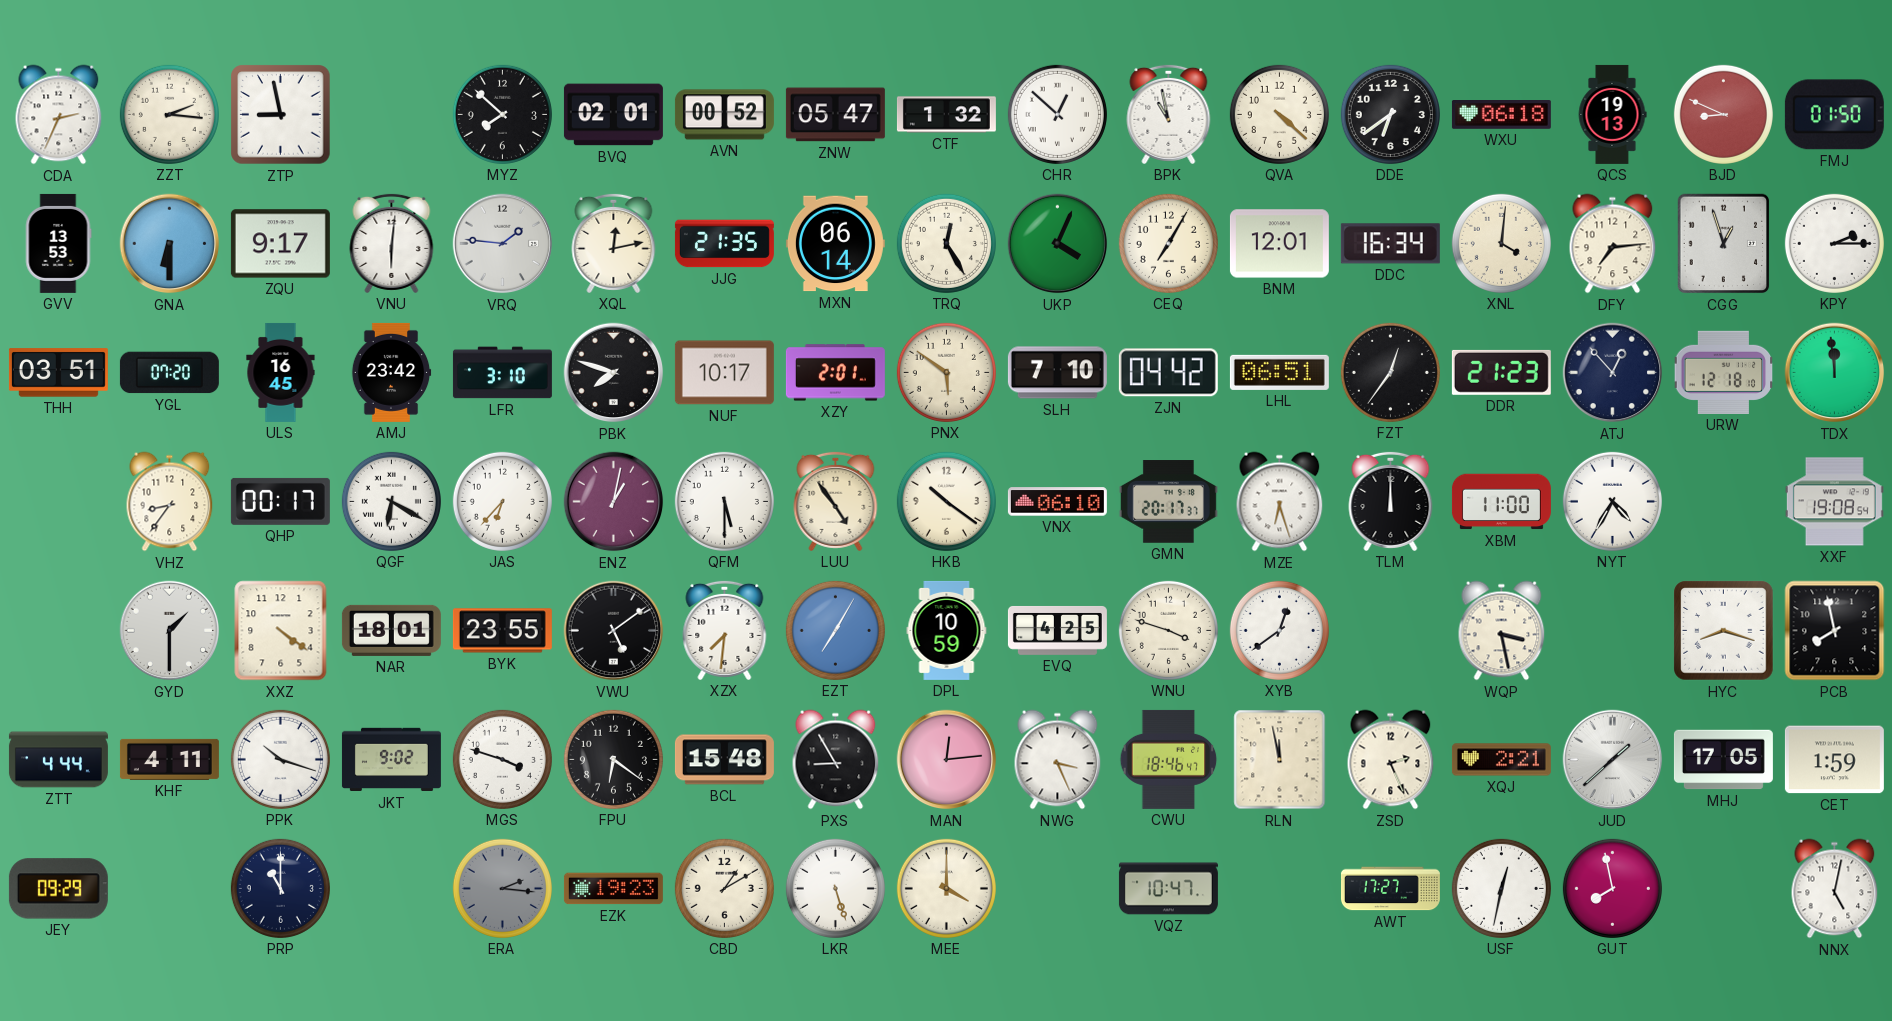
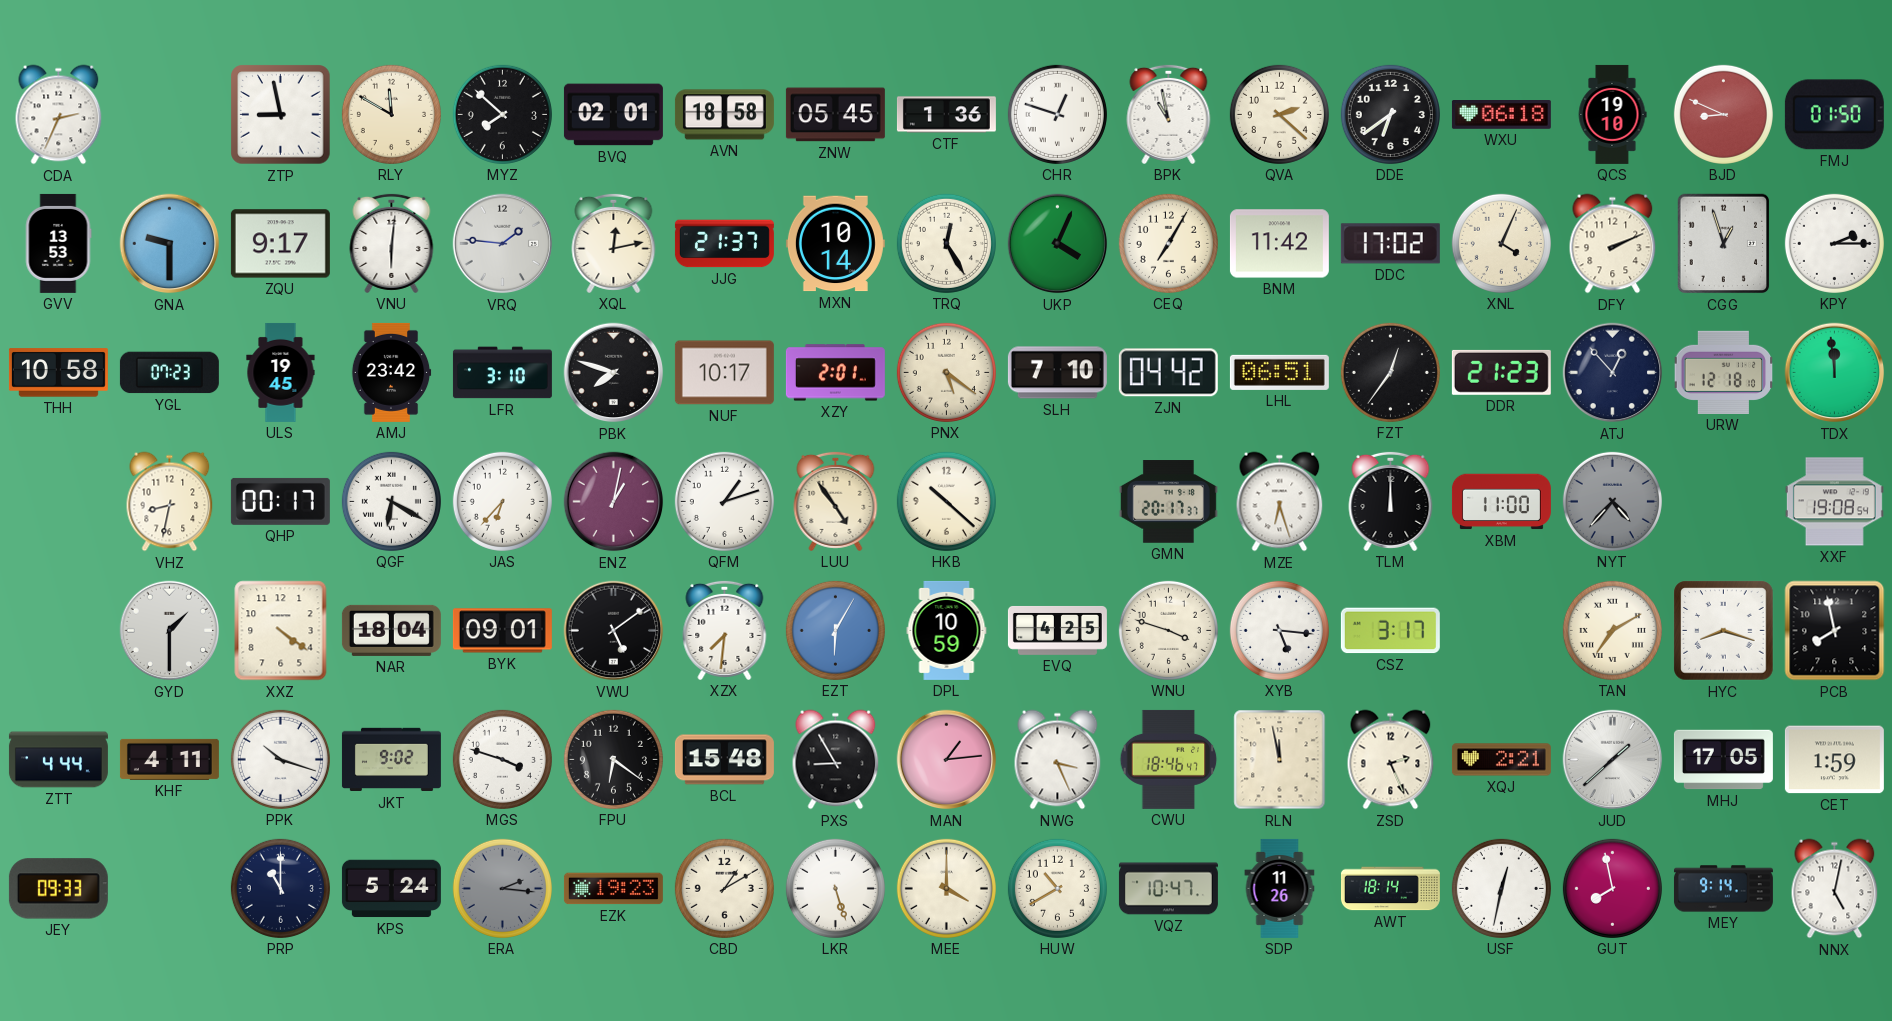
ZZT: 2:16 -> none (169, 114)
RLY: none -> 11:50 (391, 114)
AVN: 00:52 -> 18:58 (724, 115)
ZNW: 05:47 -> 05:45 (835, 115)
CTF: 1:32 -> 1:36 (946, 115)
CHR: 12:52 -> 12:48 (1057, 114)
QVA: 4:22 -> 2:22 (1279, 114)
QCS: 19:13 -> 19:10 (1612, 114)
GNA: 6:30 -> 9:30 (170, 244)
JJG: 21:35 -> 21:37 (724, 244)
MXN: 06:14 -> 10:14 (835, 244)
BNM: 12:01 -> 11:42 (1279, 244)
DDC: 16:34 -> 17:02 (1390, 244)
XNL: 4:01 -> 4:04 (1501, 243)
DFY: 7:14 -> 2:11 (1613, 244)
THH: 03:51 -> 10:58 (58, 373)
YGL: 07:20 -> 07:23 (169, 373)
ULS: 16:45 -> 19:45 (281, 372)
PNX: 5:51 -> 5:21 (946, 372)
VHZ: 8:36 -> 8:32 (170, 502)
QFM: 5:30 -> 1:12 (724, 501)
HKB: 10:21 -> 10:22 (946, 501)
VNX: 06:10 -> none (1057, 502)
NYT: 4:35 -> 4:37 (1612, 501)
NYT dial: white -> grey (1612, 501)
NAR: 18:01 -> 18:04 (391, 630)
BYK: 23:55 -> 09:01 (502, 631)
EZT: 7:05 -> 6:05 (835, 630)
XYB: 12:39 -> 5:16 (1279, 630)
CSZ: none -> 3:17 (1390, 631)
WQP: 3:28 -> none (1502, 631)
TAN: none -> 7:10 (1612, 630)
MAN: 12:14 -> 1:14 (947, 760)
JEY: 09:29 -> 09:33 (58, 889)
KPS: none -> 5:24 (391, 889)
HUW: none -> 10:40 (1057, 888)
SDP: none -> 11:26 (1280, 888)
AWT: 17:27 -> 18:14 (1390, 889)
MEY: none -> 9:14 (1723, 889)
